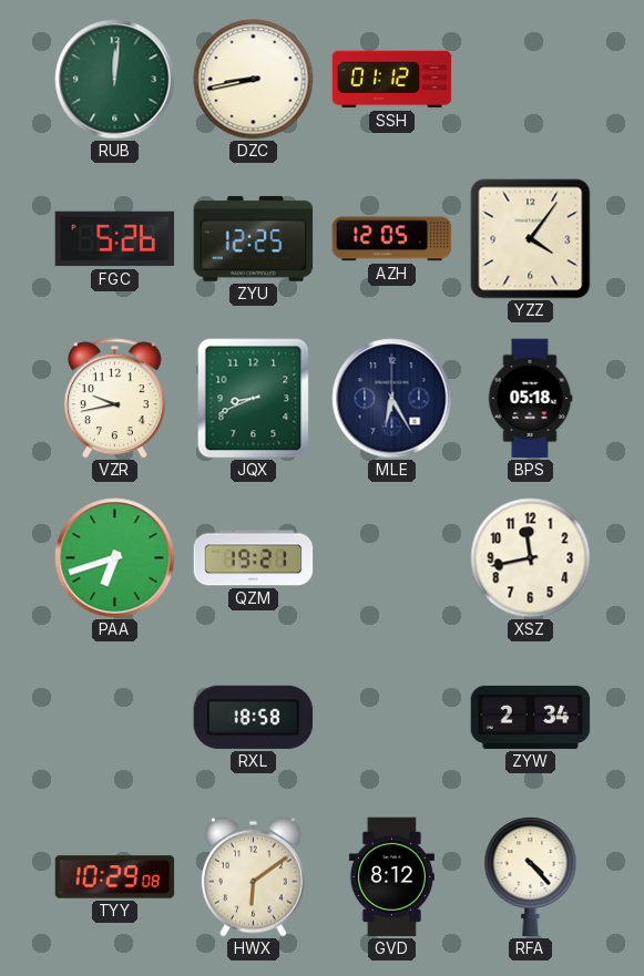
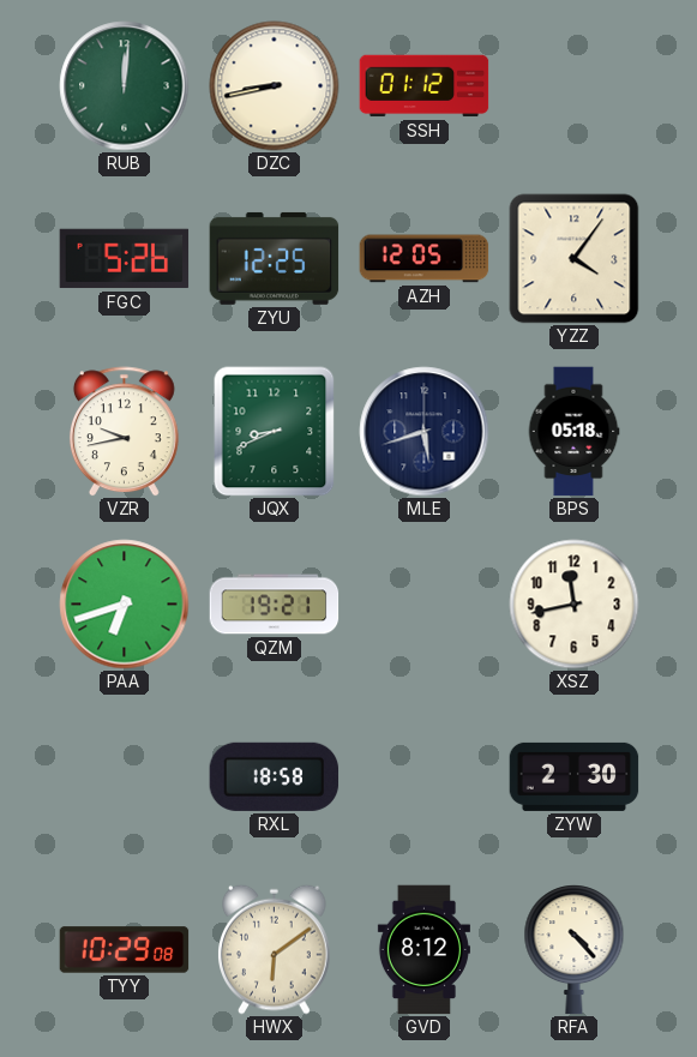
MLE: 6:25 -> 5:42 (425, 432)
ZYW: 2:34 -> 2:30 (575, 776)
